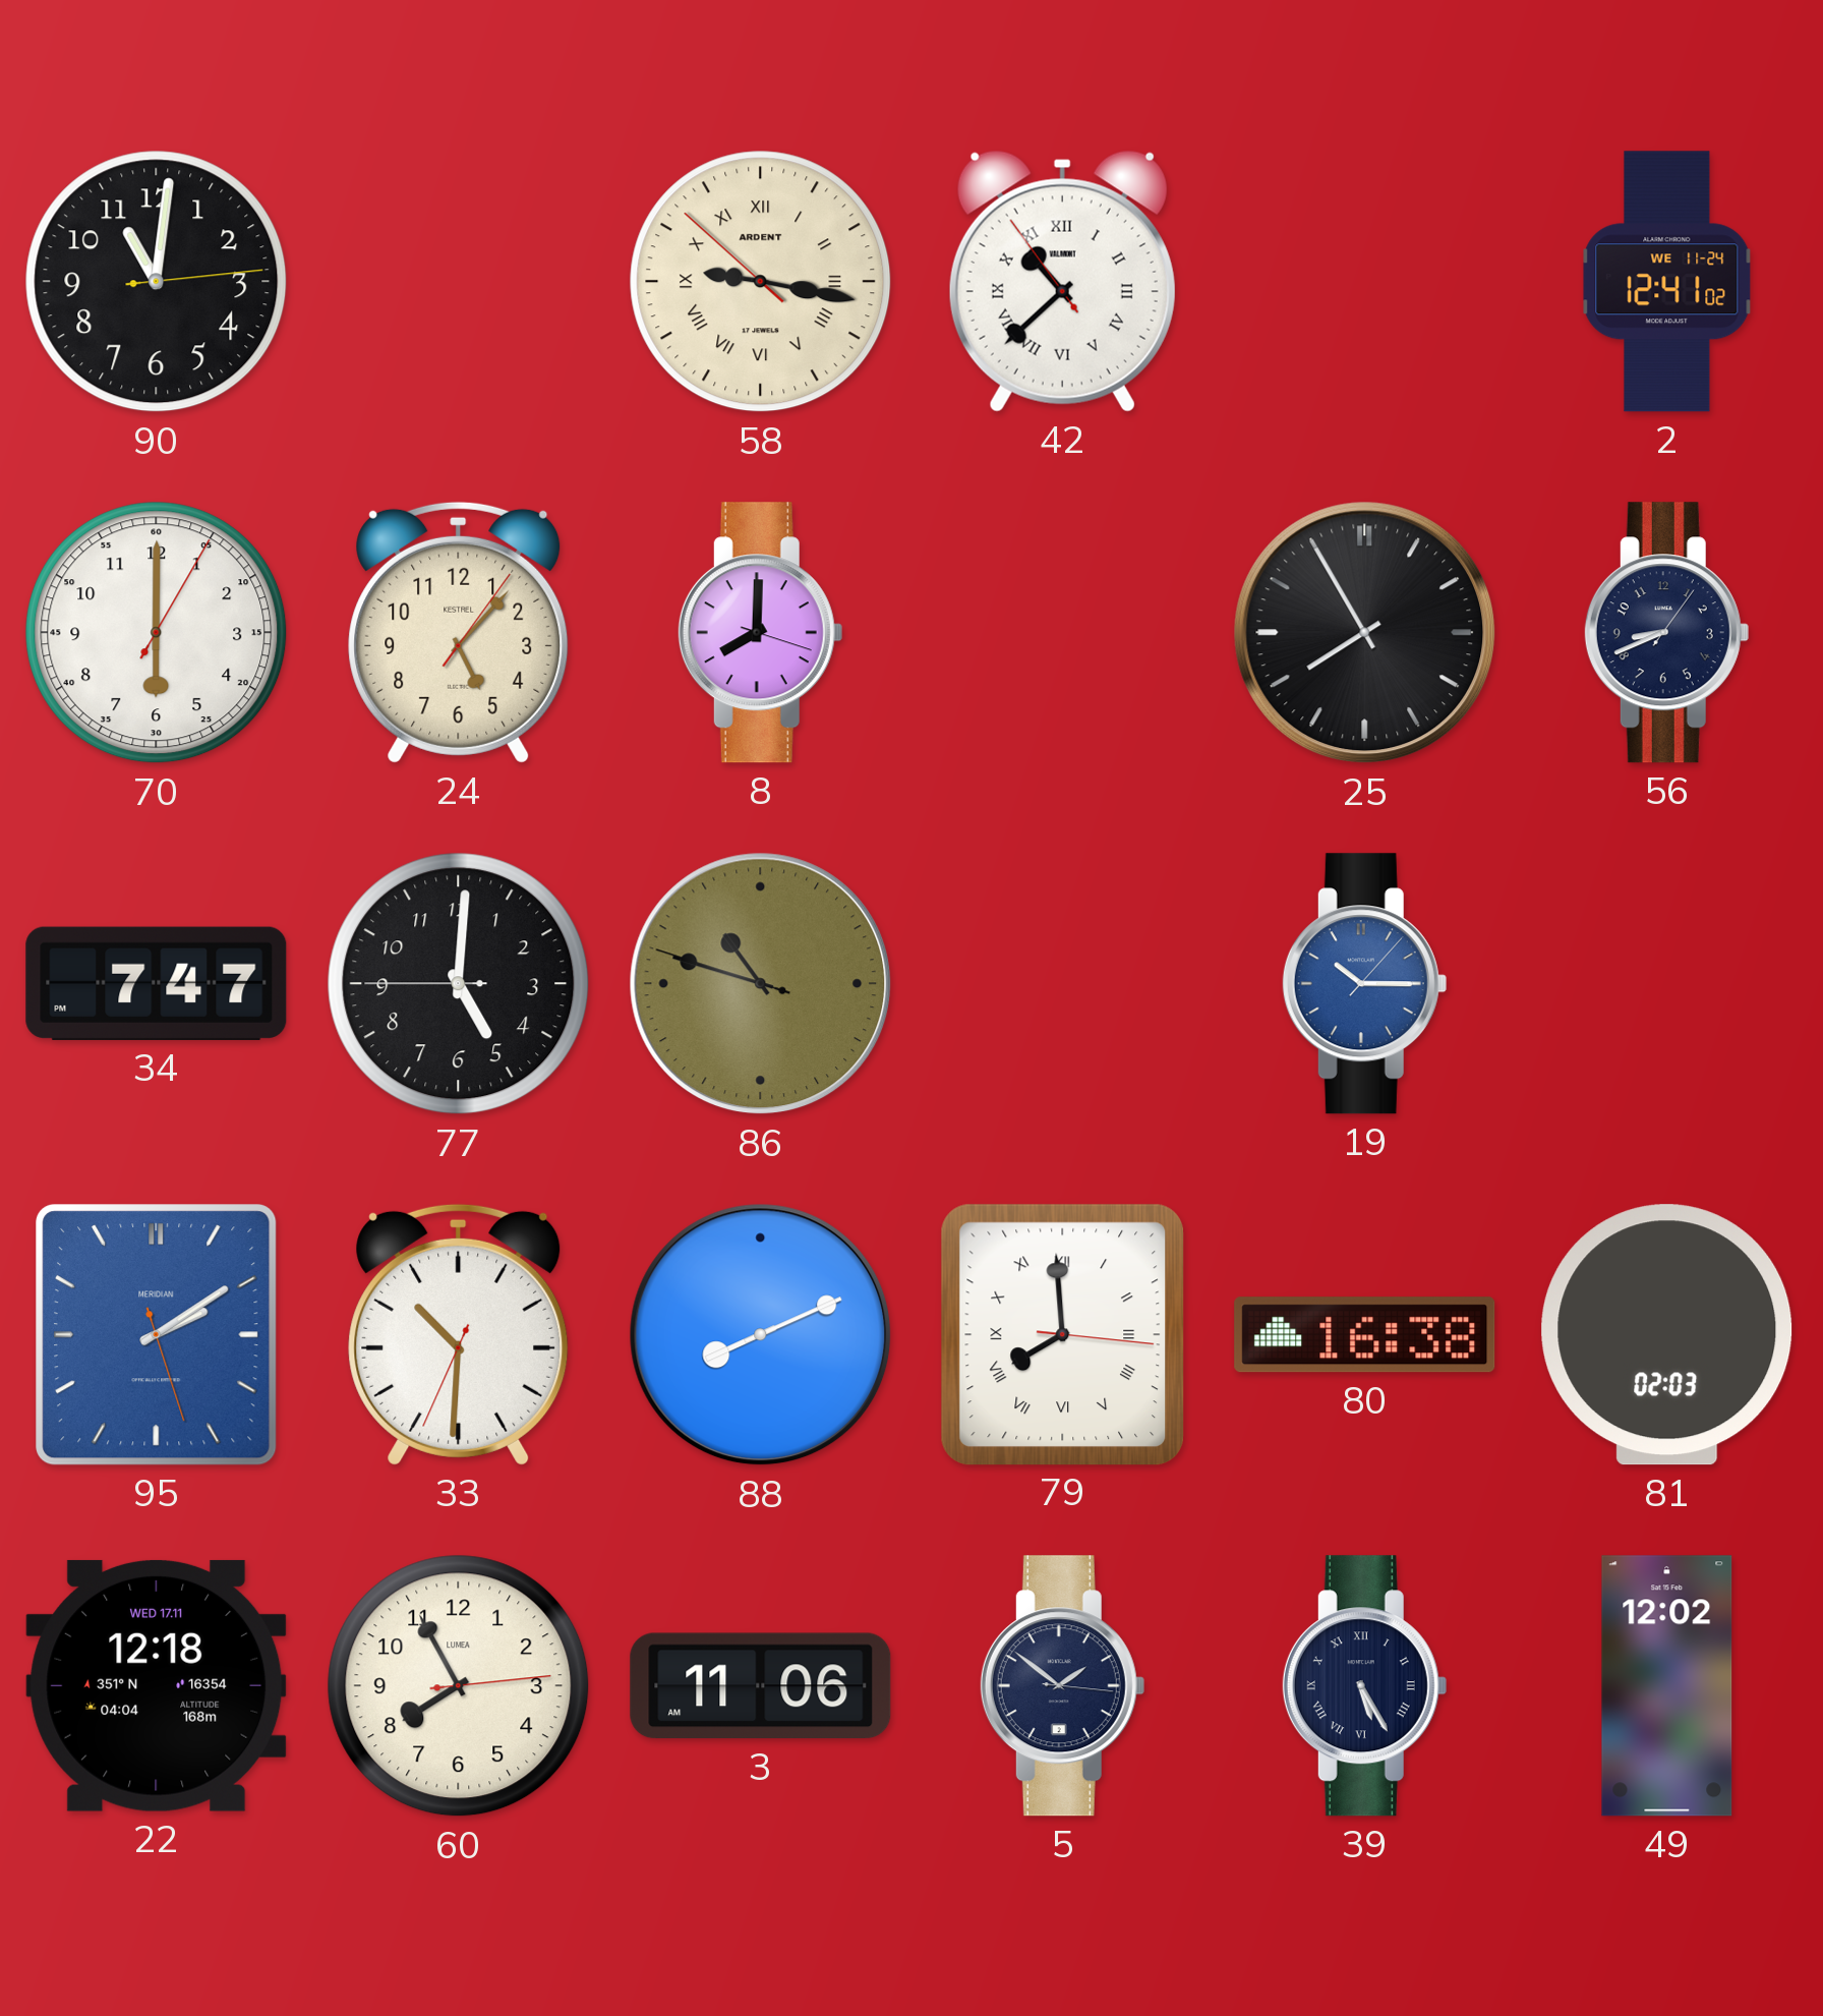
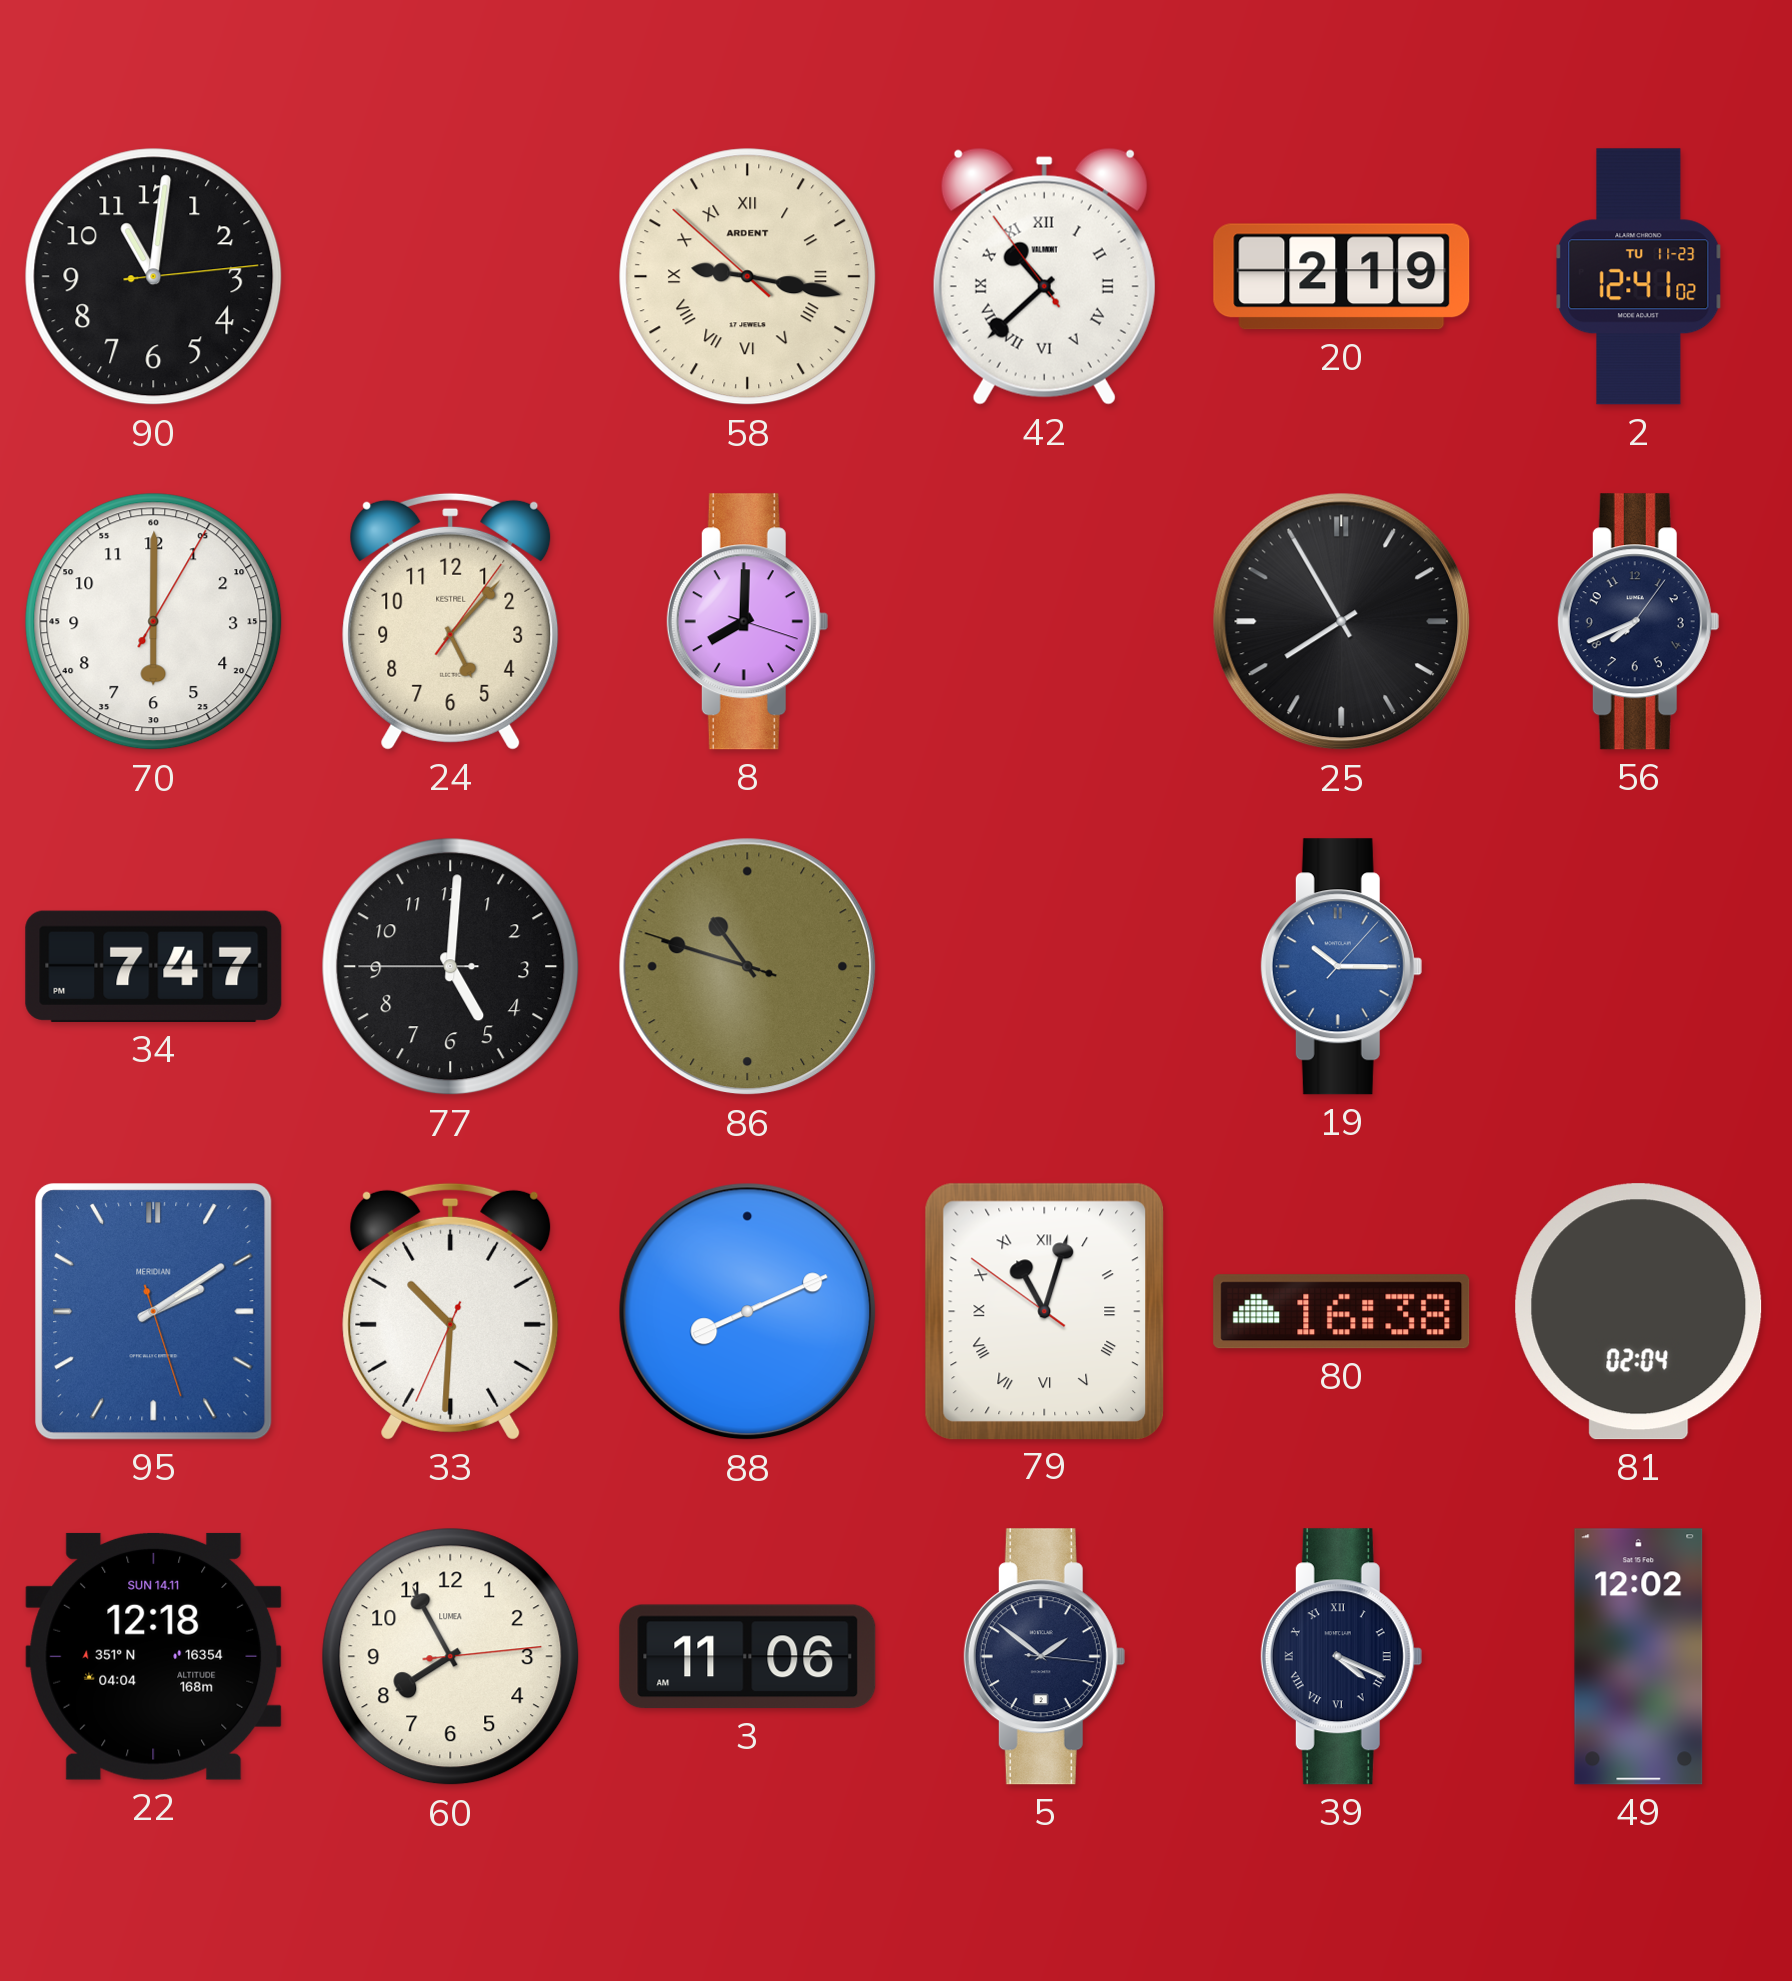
20: none -> 2:19 (1342, 277)
2 date: WE 11-24 -> TU 11-23 (1639, 277)
56: 8:41 -> 7:41 (1638, 622)
79: 7:59 -> 11:02 (1044, 1311)
81: 02:03 -> 02:04 (1639, 1312)
22 date: WED 17.11 -> SUN 14.11 (154, 1656)
39: 5:25 -> 4:19 (1341, 1657)
